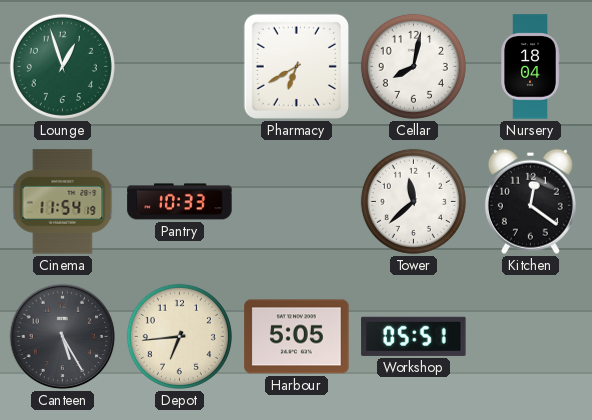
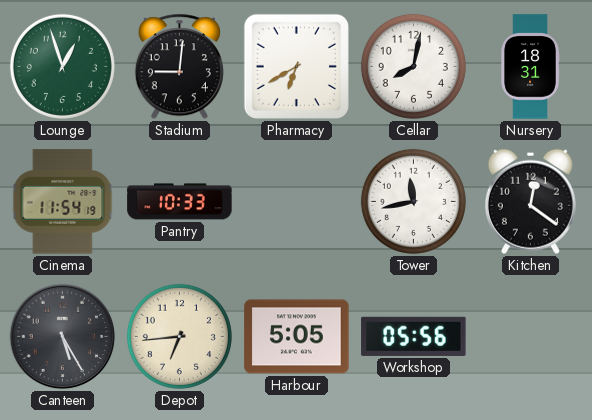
Stadium: none -> 9:01 (179, 67)
Nursery: 18:04 -> 18:31 (530, 67)
Tower: 11:38 -> 11:43 (413, 201)
Workshop: 05:51 -> 05:56 (414, 336)
